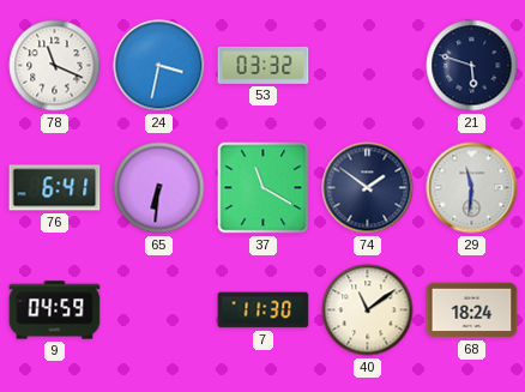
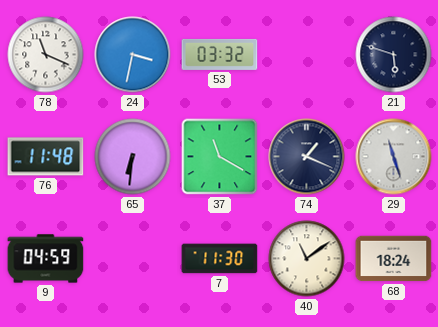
76: 6:41 -> 11:48 (46, 157)
74: 1:51 -> 1:19 (307, 157)
29: 11:31 -> 11:27 (394, 157)
